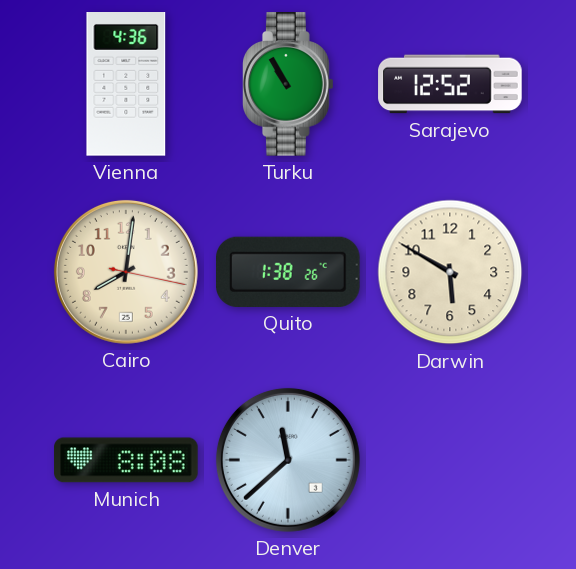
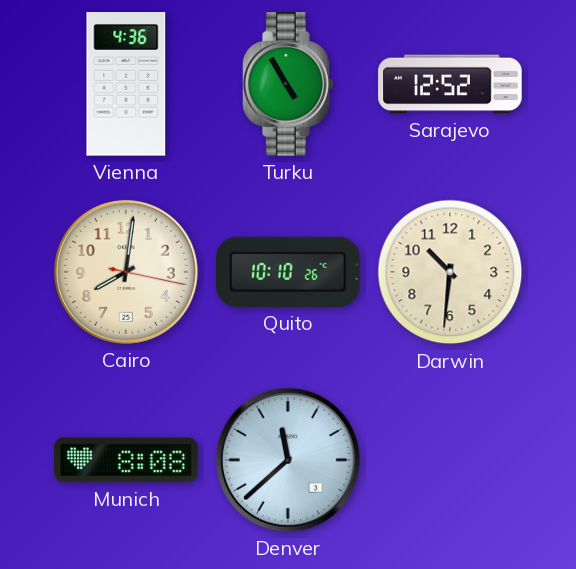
Turku: 10:55 -> 4:55 (289, 84)
Quito: 1:38 -> 10:10 (288, 272)
Darwin: 5:50 -> 10:31 (450, 272)
